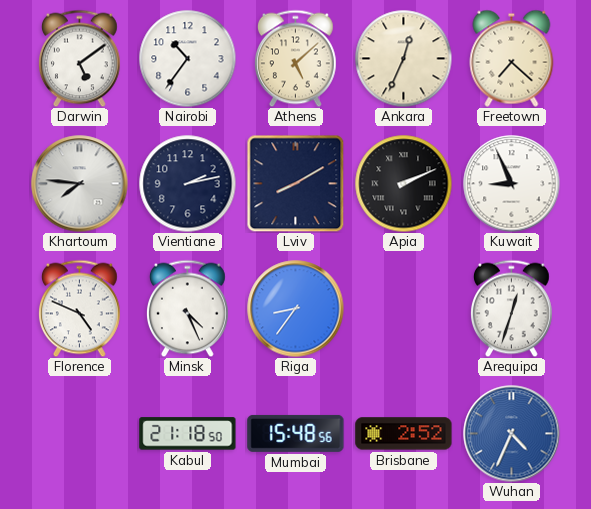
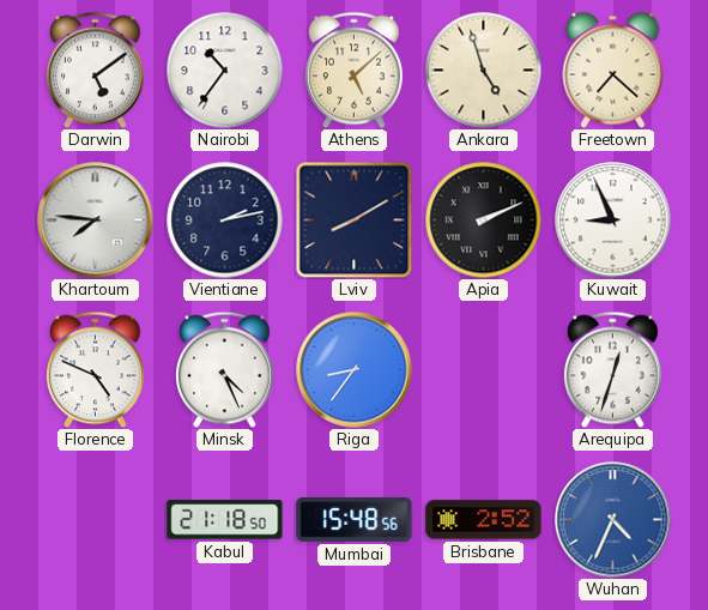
Ankara: 12:34 -> 4:57 (483, 70)
